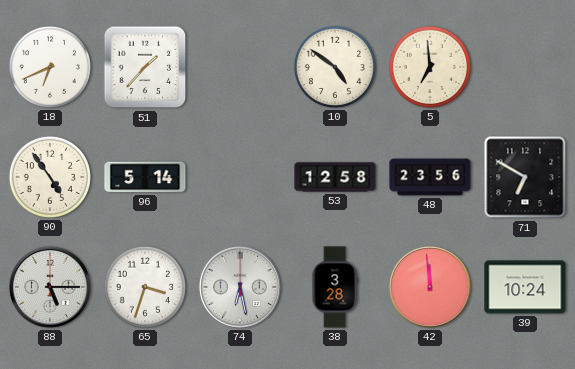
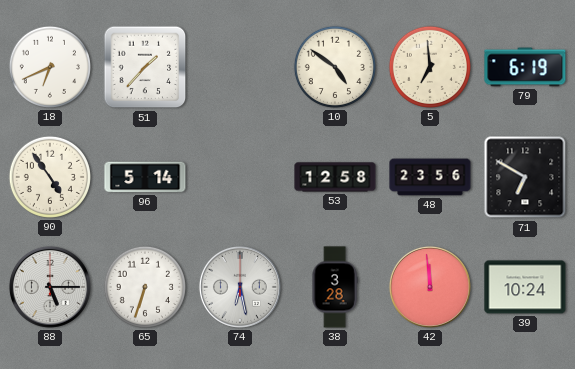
79: none -> 6:19 (525, 67)
65: 3:33 -> 6:33 (145, 287)
